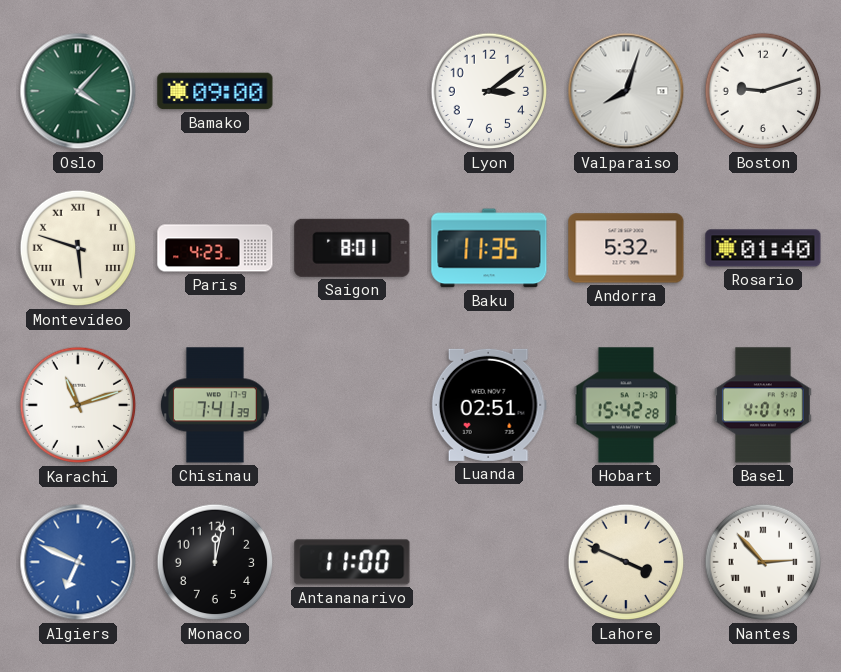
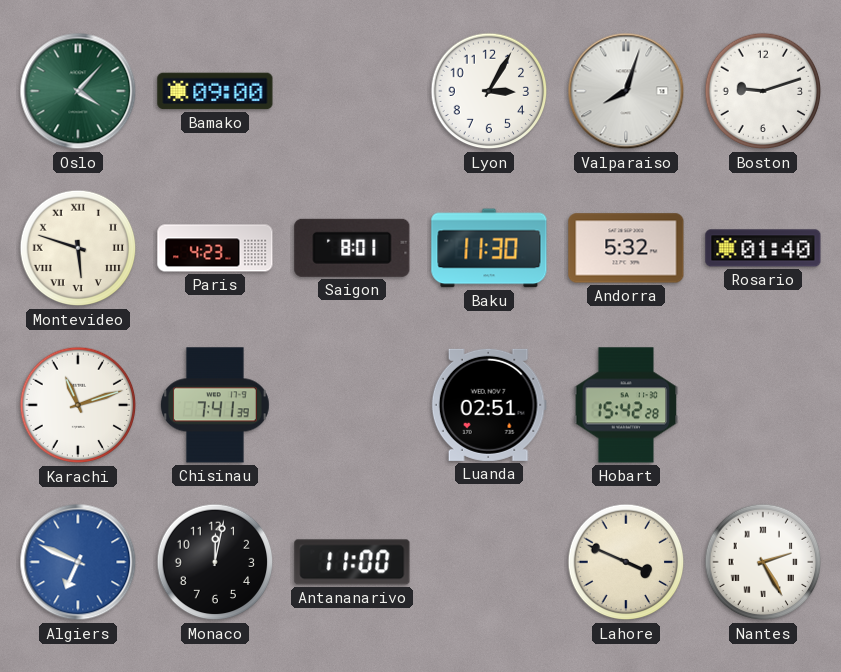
Lyon: 3:09 -> 3:05 (489, 91)
Baku: 11:35 -> 11:30 (489, 248)
Basel: 4:01 -> none (763, 405)
Nantes: 2:53 -> 2:25 (763, 562)
